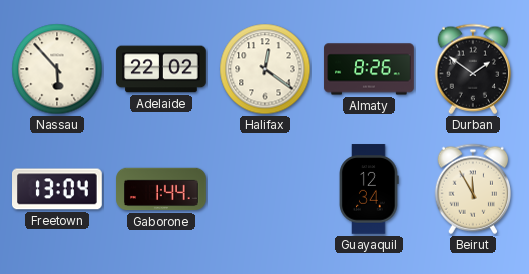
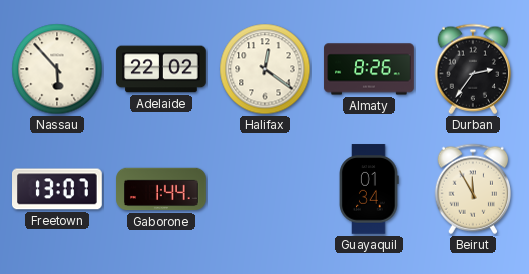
Durban: 1:51 -> 2:36 (472, 69)
Freetown: 13:04 -> 13:07 (58, 189)
Guayaquil: 12:34 -> 01:34 (369, 189)
